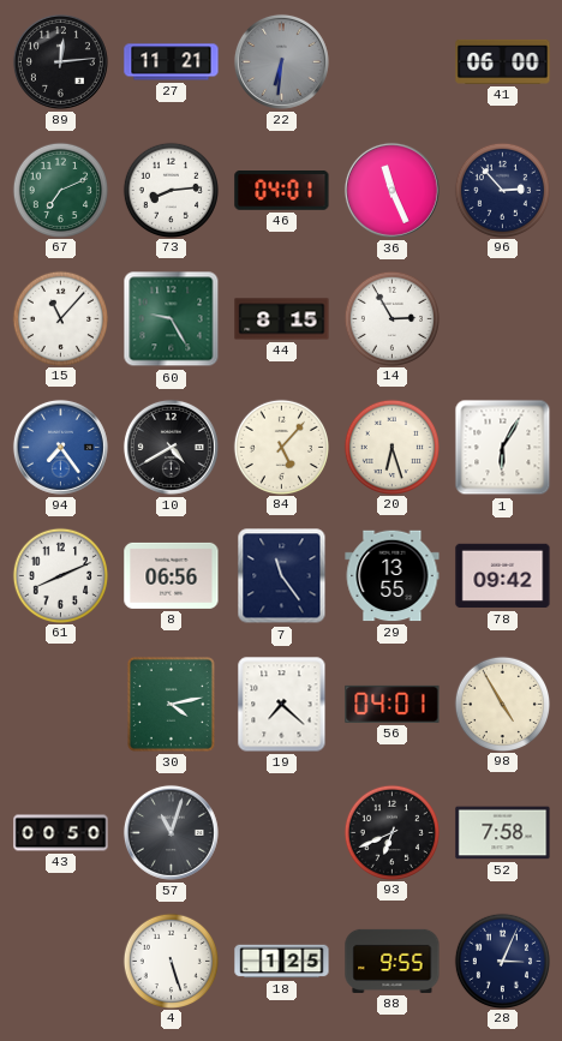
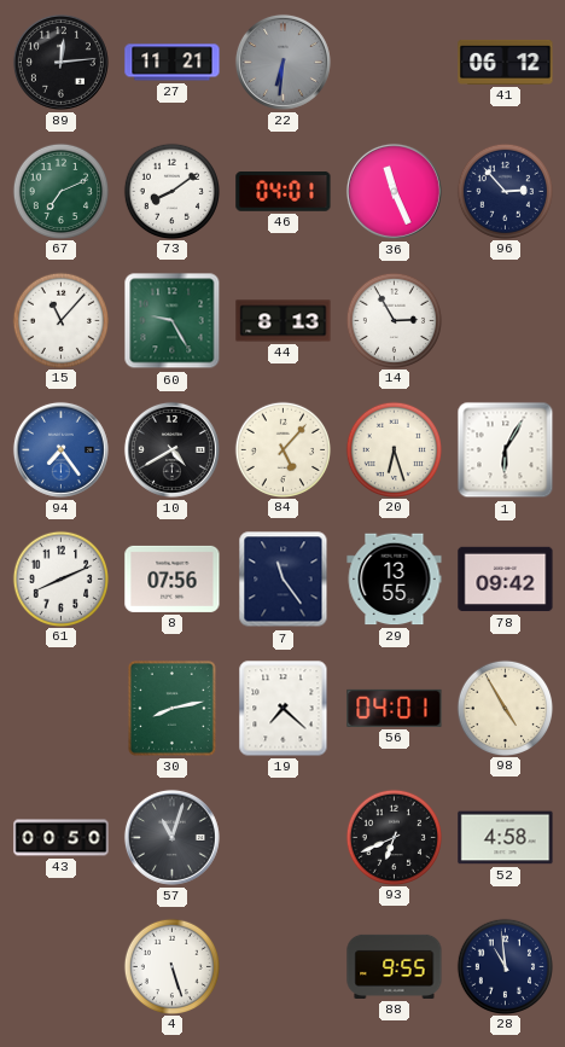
41: 06:00 -> 06:12 (506, 62)
73: 8:14 -> 8:09 (171, 191)
44: 8:15 -> 8:13 (284, 321)
8: 06:56 -> 07:56 (173, 578)
30: 4:13 -> 8:13 (171, 708)
52: 7:58 -> 4:58 (506, 838)
18: 1:25 -> none (282, 962)
28: 3:04 -> 10:59 (505, 966)
